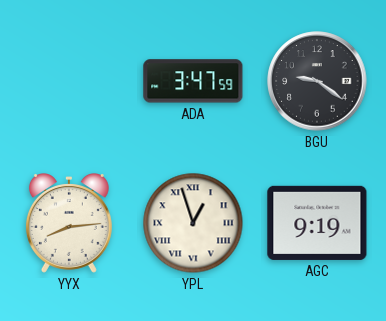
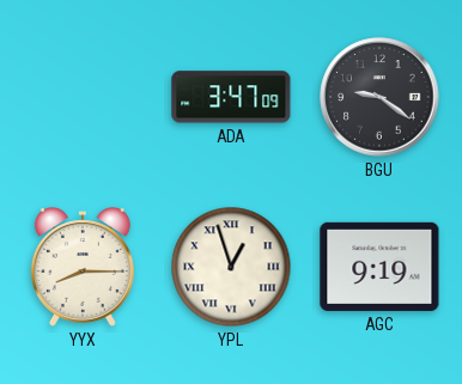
ADA: 3:47:59 -> 3:47:09 (231, 97)
YYX: 8:14 -> 8:15 (83, 268)
